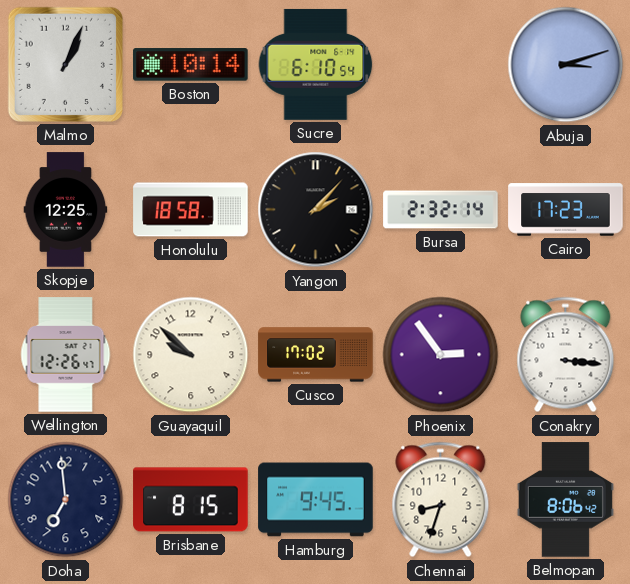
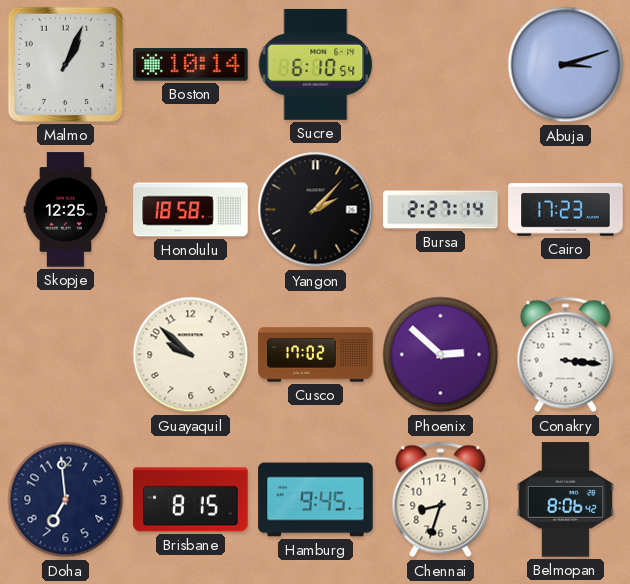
Bursa: 2:32 -> 2:27 (441, 210)
Wellington: 12:26 -> none (66, 355)
Phoenix: 2:54 -> 2:52 (441, 355)
